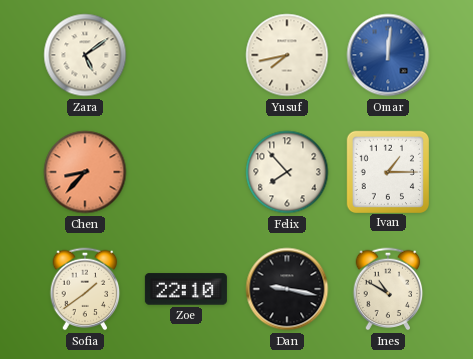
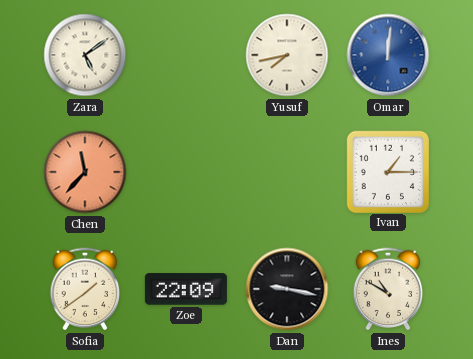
Chen: 8:37 -> 11:37 (85, 172)
Felix: 7:53 -> none (287, 172)
Zoe: 22:10 -> 22:09 (186, 289)
